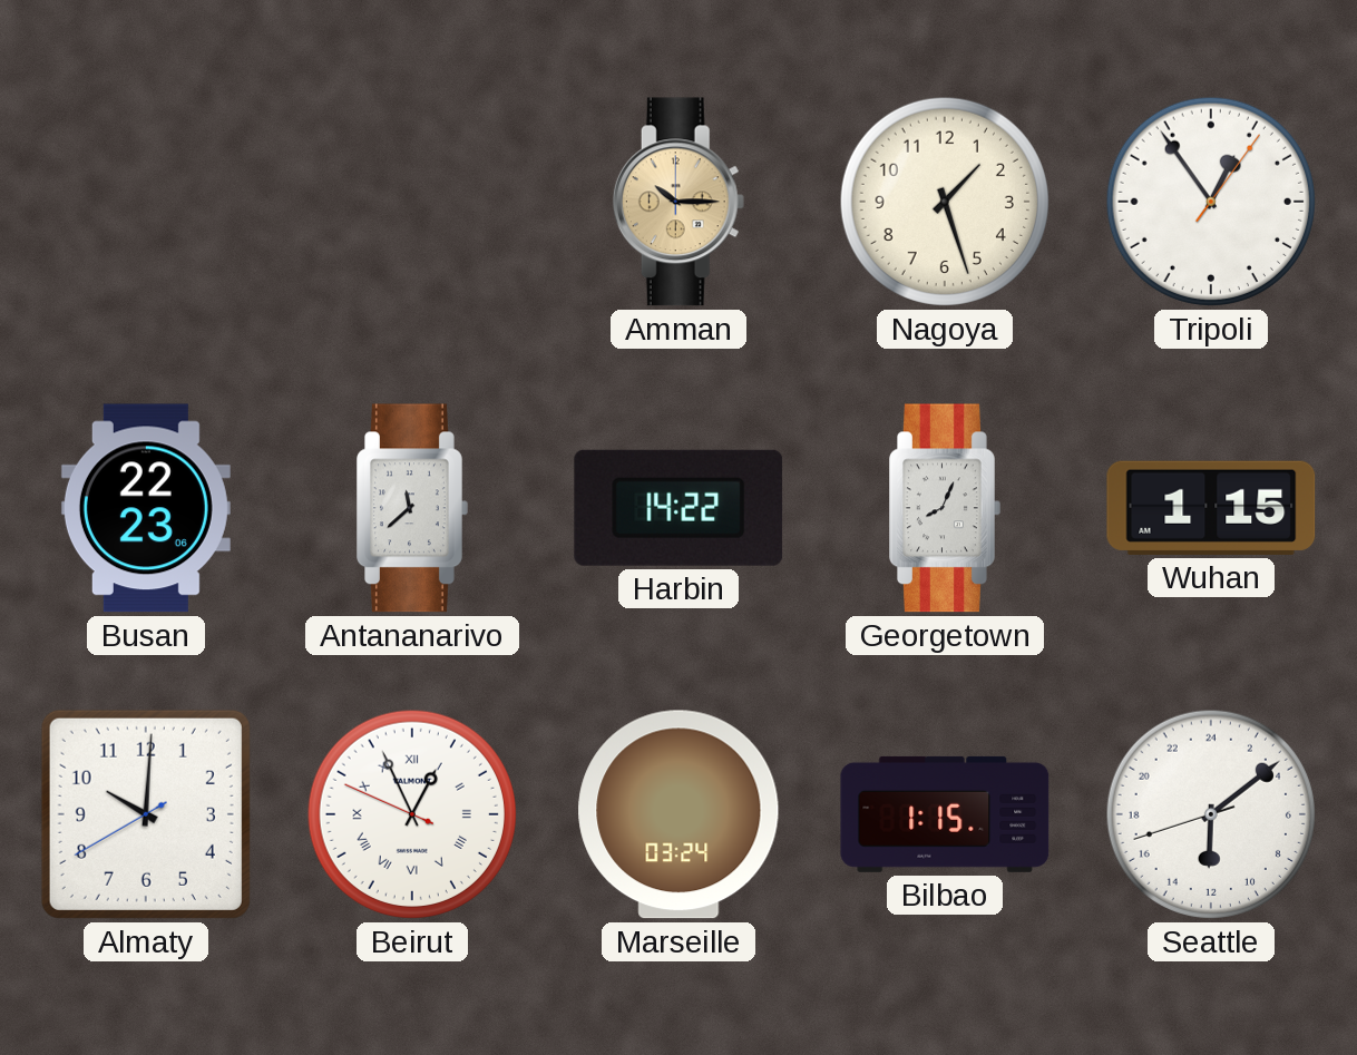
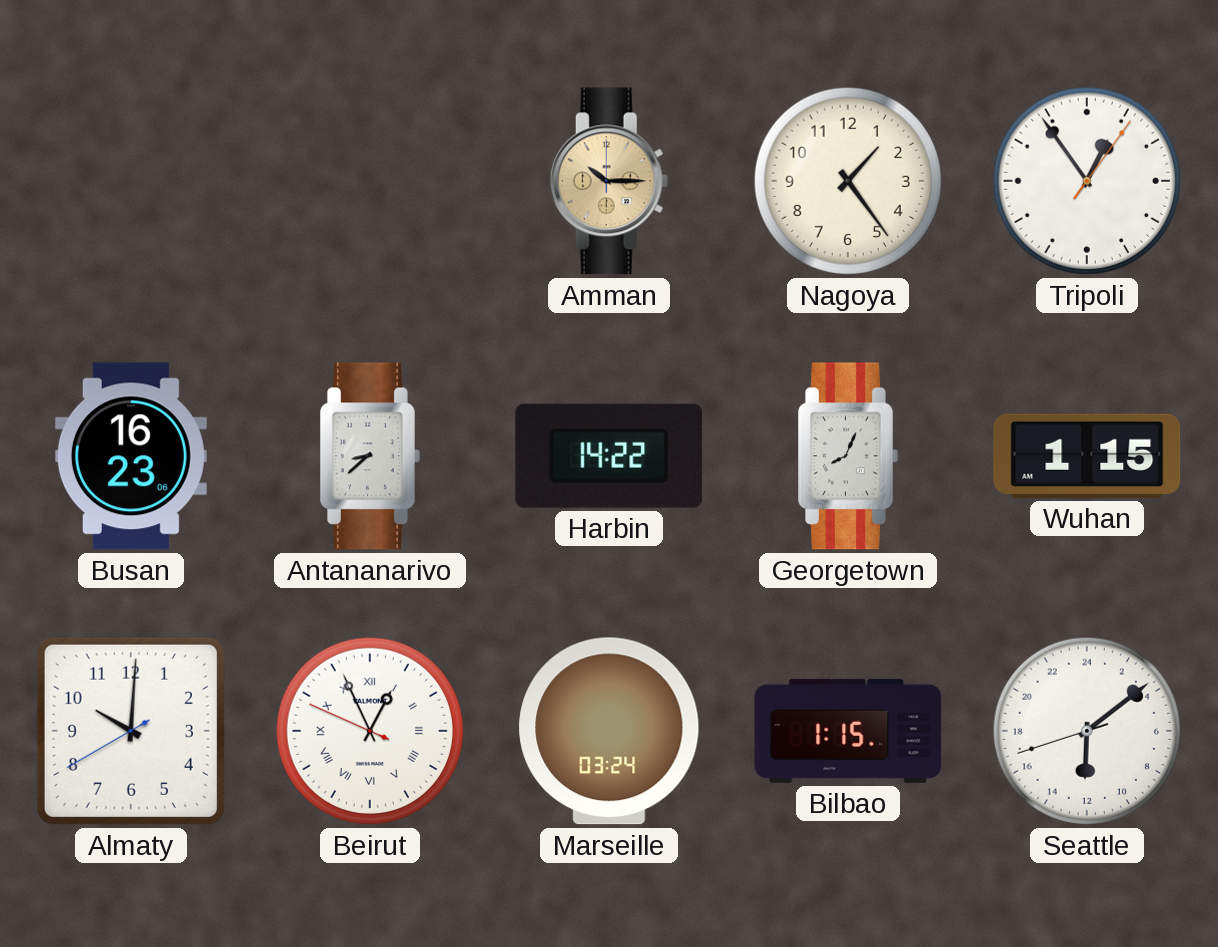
Nagoya: 1:27 -> 1:24 (848, 181)
Busan: 22:23 -> 16:23 (131, 456)
Antananarivo: 11:38 -> 8:38 (370, 456)
